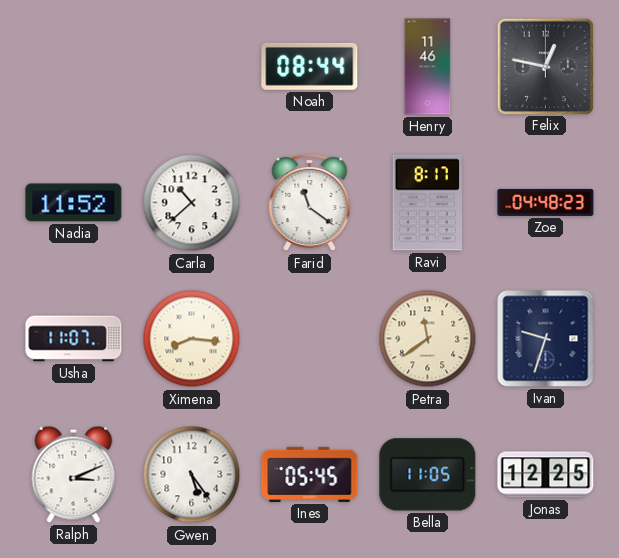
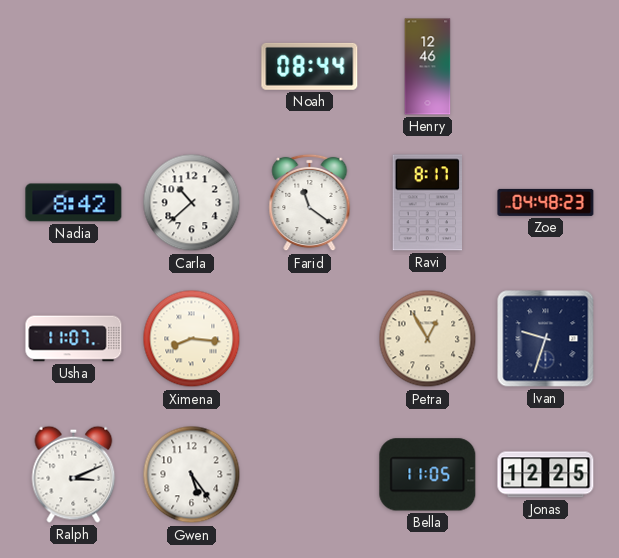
Henry: 11:46 -> 12:46 (428, 67)
Felix: 12:47 -> none (545, 66)
Nadia: 11:52 -> 8:42 (74, 203)
Petra: 11:39 -> 12:55 (428, 339)
Ines: 05:45 -> none (310, 474)
